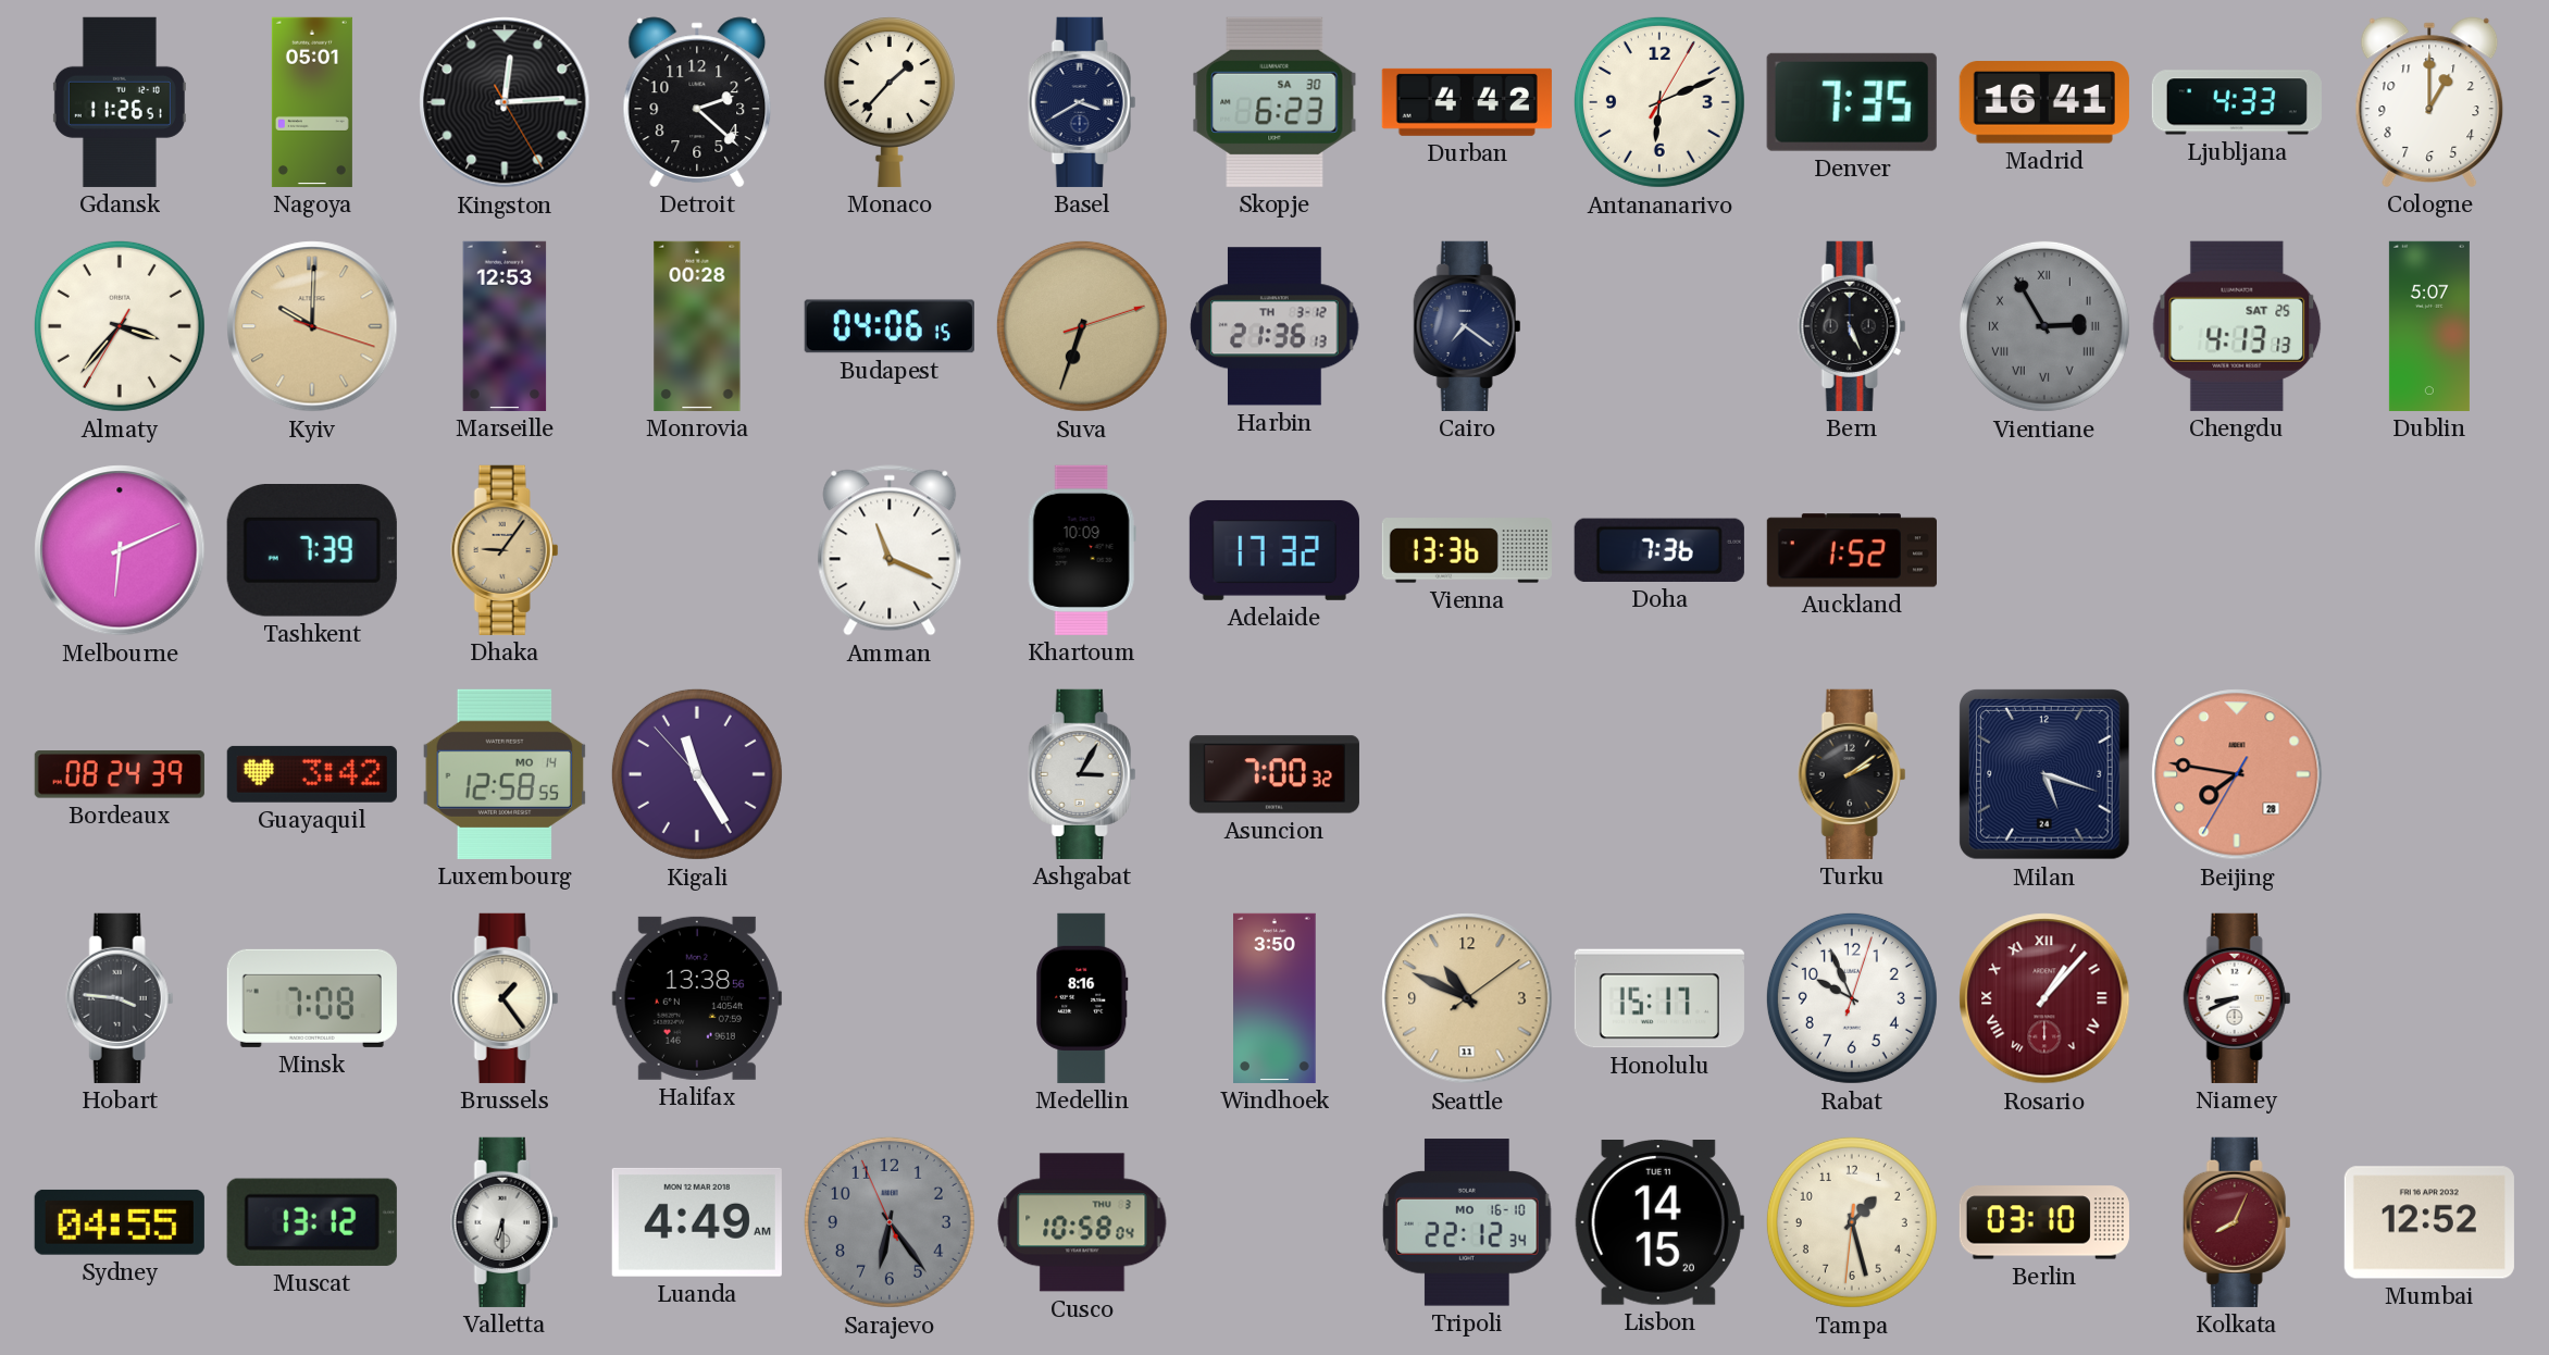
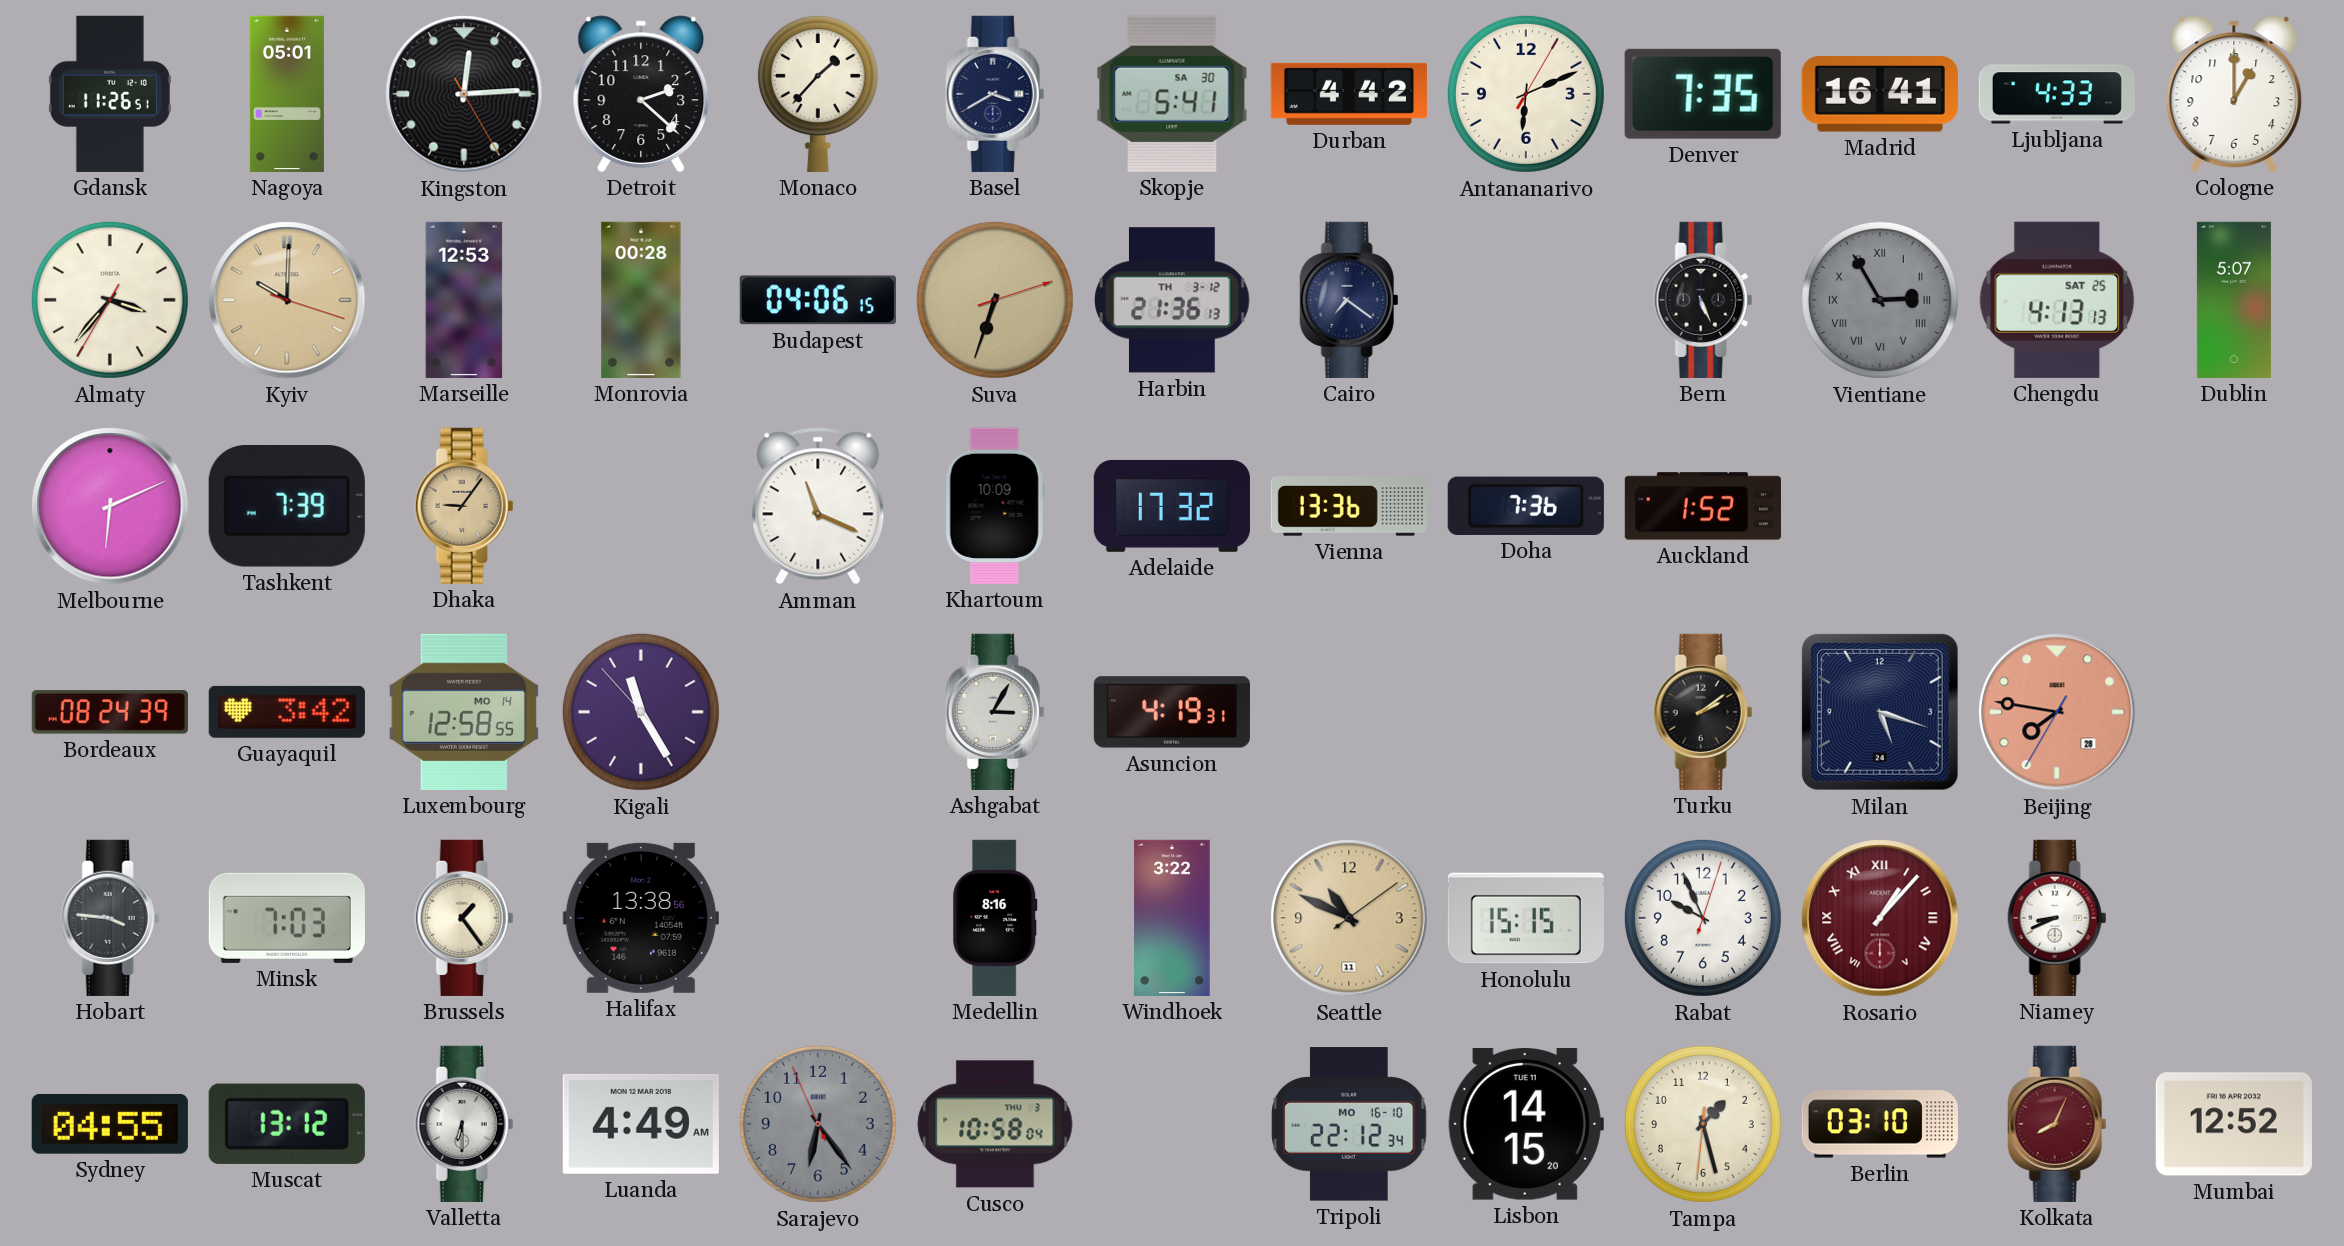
Skopje: 6:23 -> 5:41 (1172, 94)
Asuncion: 7:00 -> 4:19 (1172, 712)
Minsk: 7:08 -> 7:03 (287, 918)
Windhoek: 3:50 -> 3:22 (1172, 918)
Honolulu: 15:17 -> 15:15 (1526, 918)
